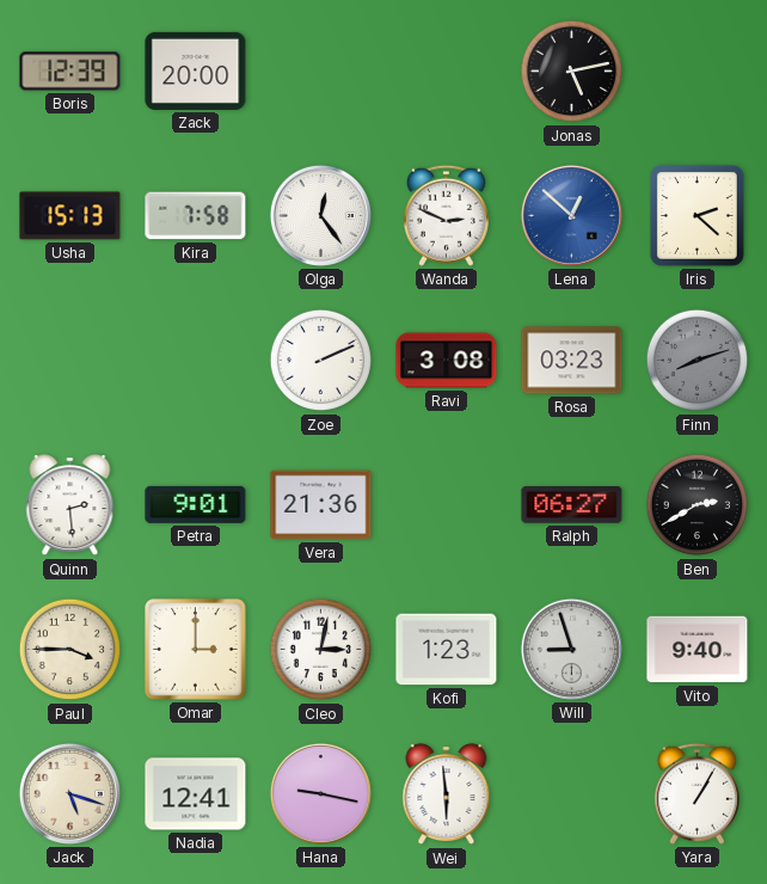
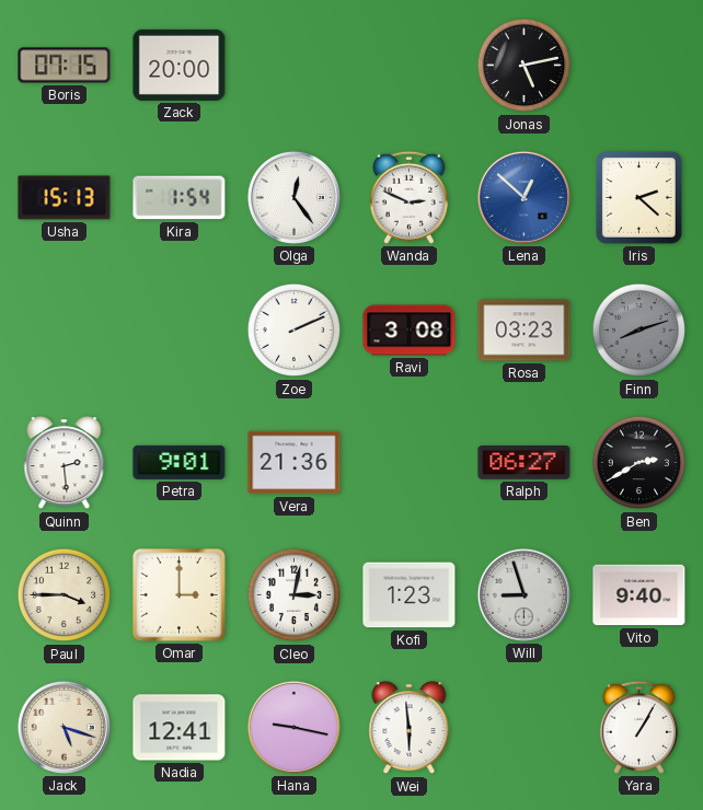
Boris: 12:39 -> 07:15 (65, 66)
Kira: 7:58 -> 1:54 (180, 198)
